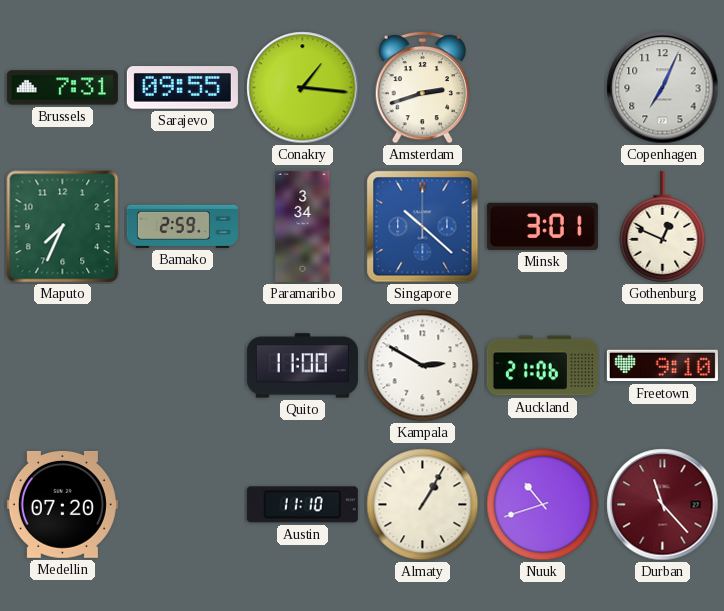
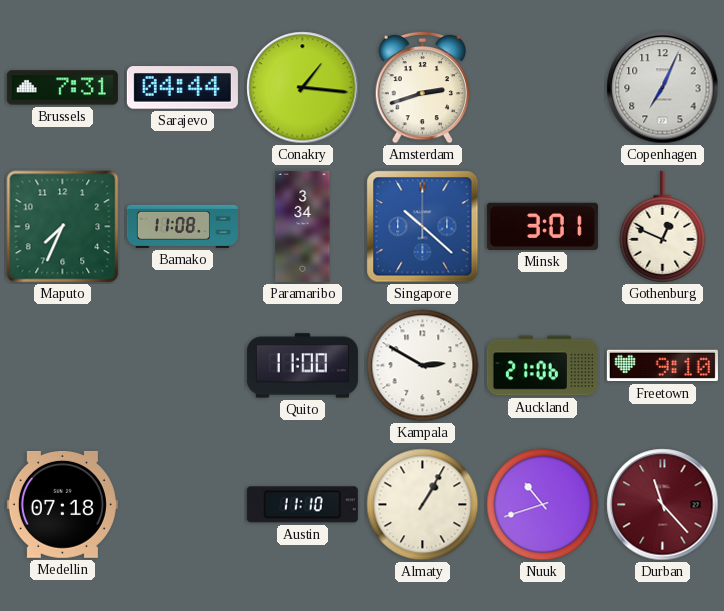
Sarajevo: 09:55 -> 04:44 (182, 88)
Bamako: 2:59 -> 11:08 (182, 226)
Medellin: 07:20 -> 07:18 (62, 504)
